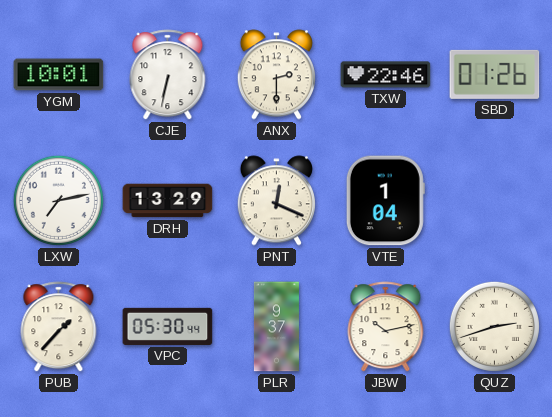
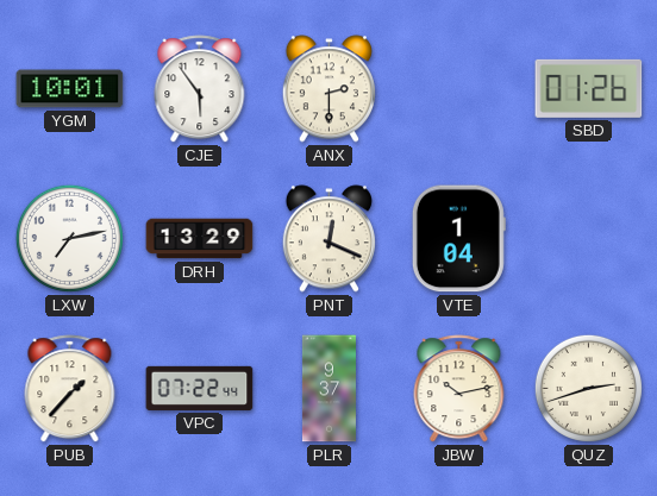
CJE: 6:32 -> 5:54 (200, 89)
TXW: 22:46 -> none (386, 75)
VPC: 05:30 -> 07:22 (200, 388)
